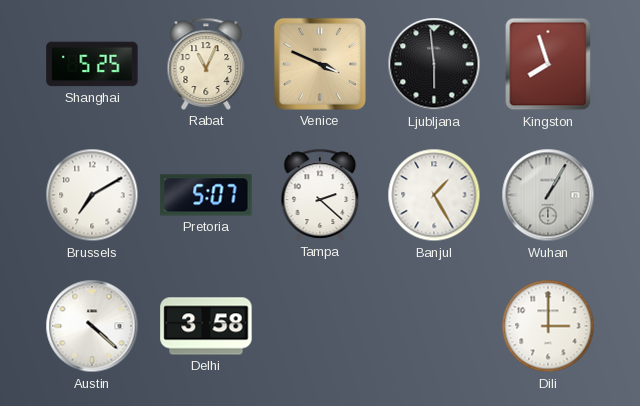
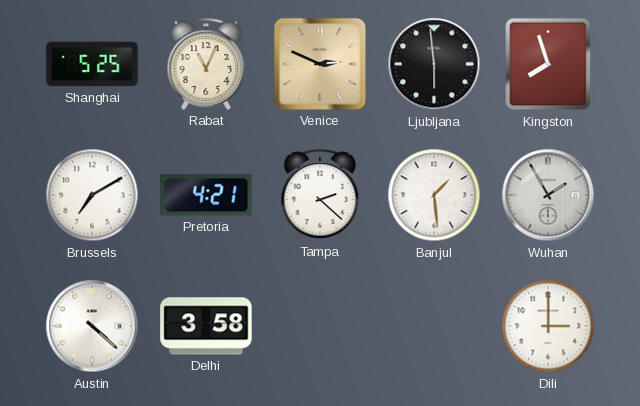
Venice: 3:49 -> 2:49 (320, 64)
Pretoria: 5:07 -> 4:21 (206, 195)
Banjul: 1:25 -> 1:29 (434, 195)
Wuhan: 1:05 -> 1:55 (548, 195)
